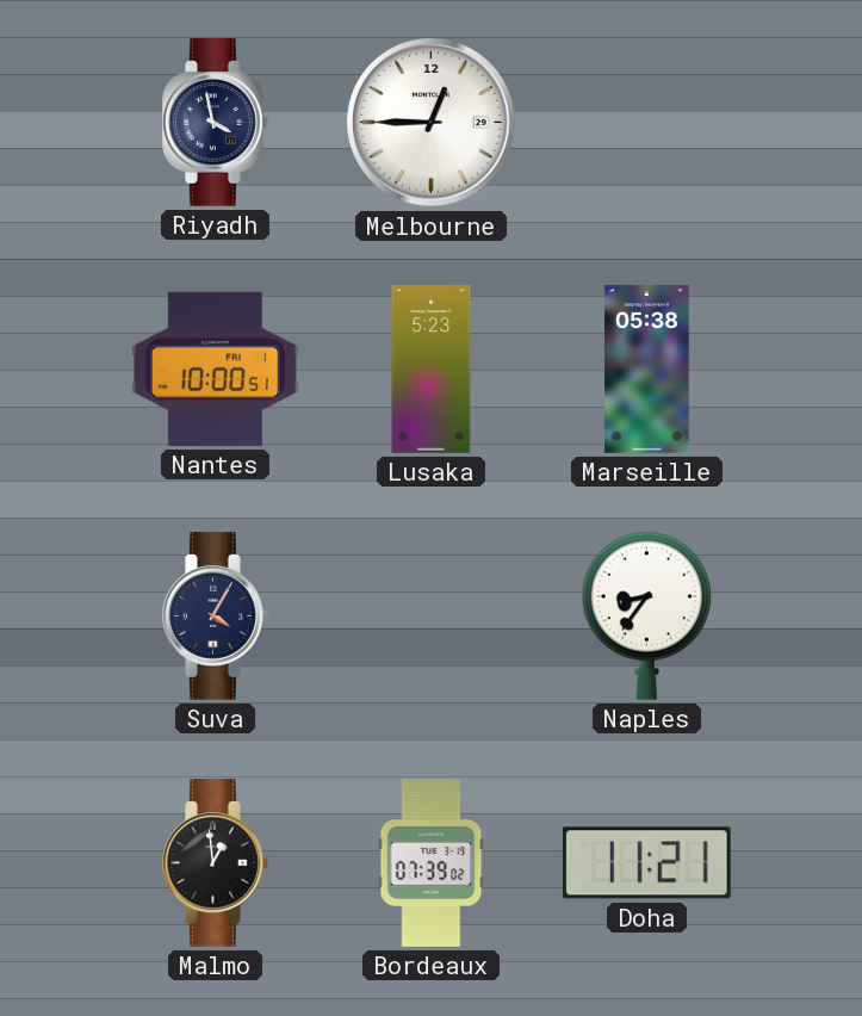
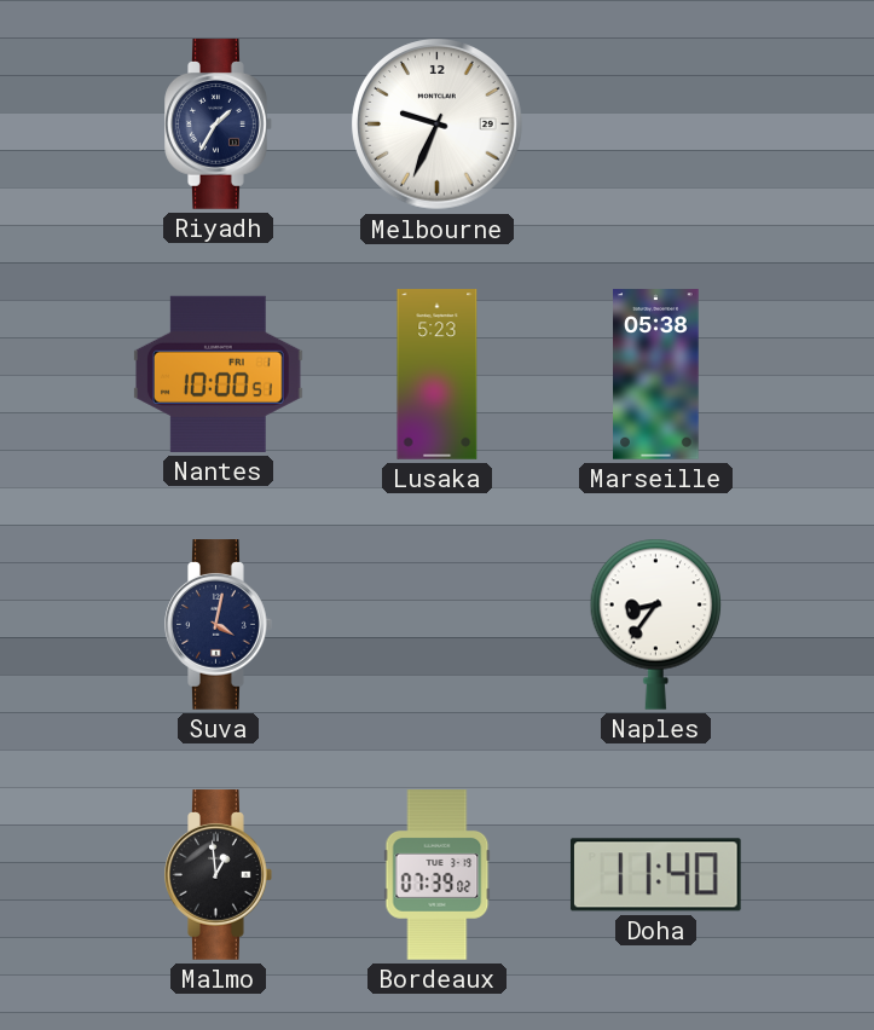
Riyadh: 3:58 -> 1:35 (219, 125)
Melbourne: 12:45 -> 9:34 (438, 125)
Suva: 4:05 -> 4:02 (219, 625)
Doha: 11:21 -> 11:40 (655, 875)
